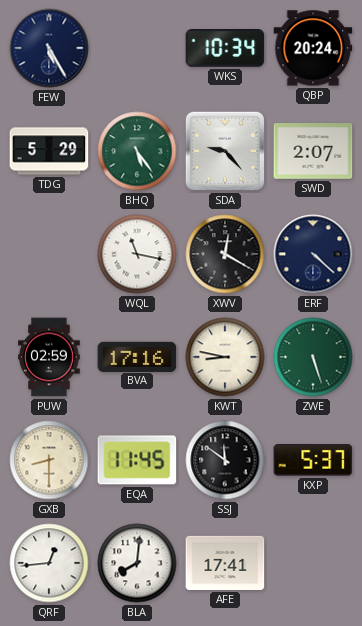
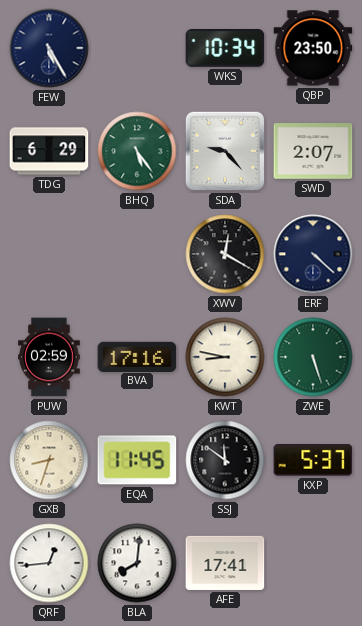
QBP: 20:24 -> 23:50 (313, 48)
TDG: 5:29 -> 6:29 (49, 151)
WQL: 11:17 -> none (137, 254)
GXB: 8:30 -> 8:33 (49, 460)
